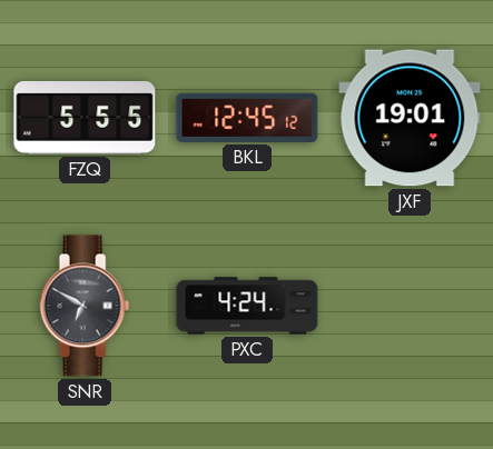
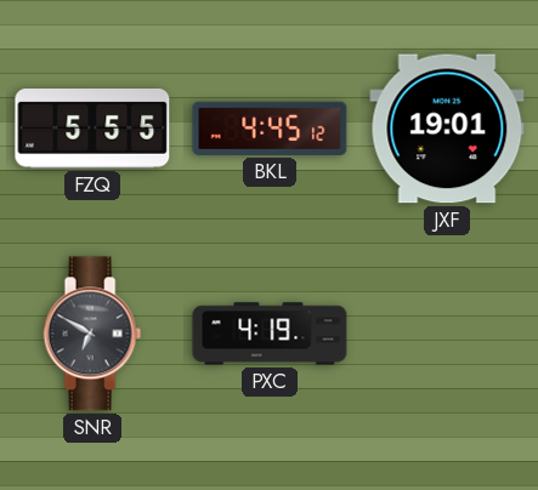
BKL: 12:45 -> 4:45 (270, 129)
PXC: 4:24 -> 4:19 (270, 334)
